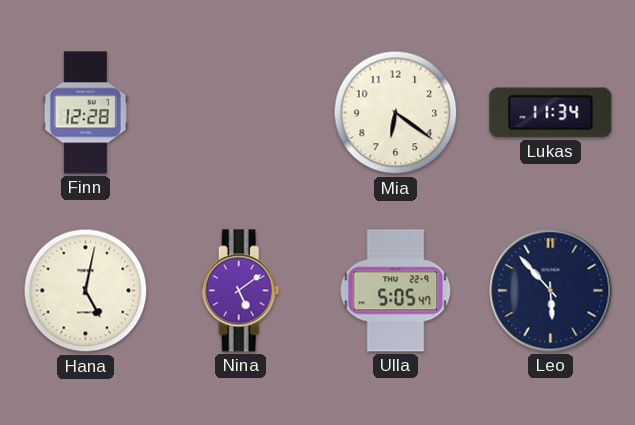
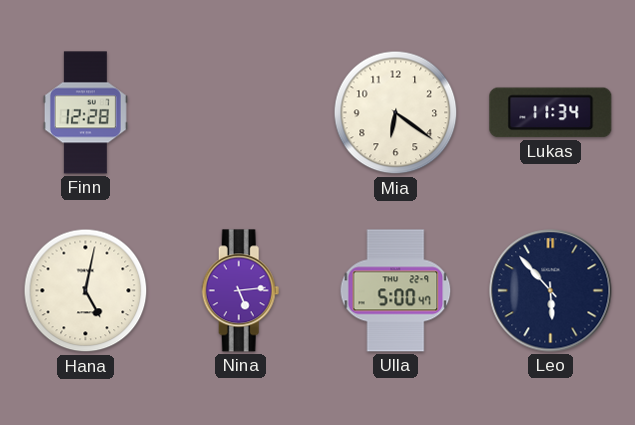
Nina: 5:09 -> 5:14 (241, 291)
Ulla: 5:05 -> 5:00 (396, 291)
